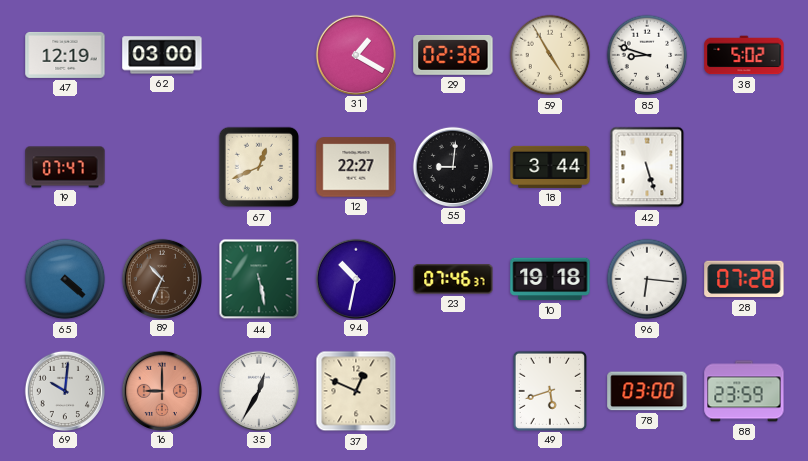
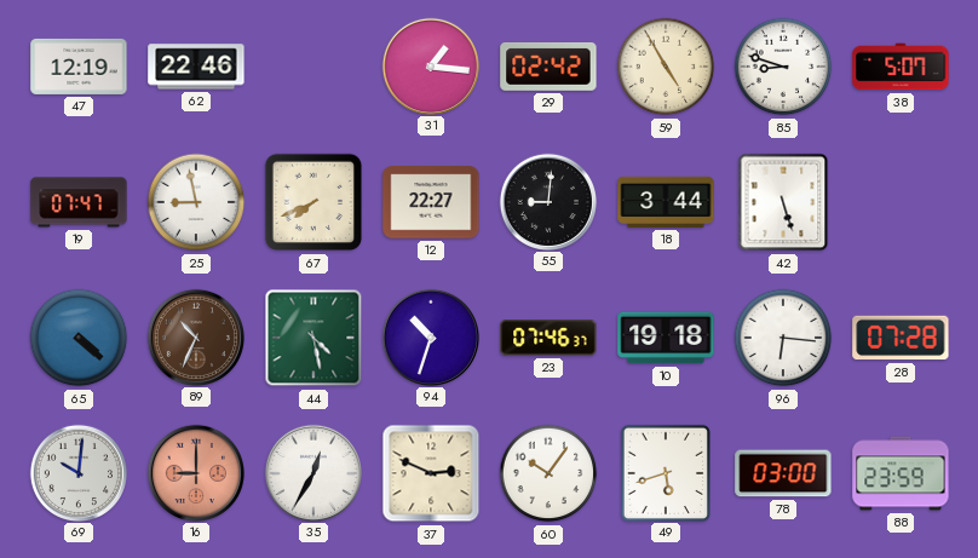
62: 03:00 -> 22:46 (196, 67)
31: 1:20 -> 1:16 (430, 65)
29: 02:38 -> 02:42 (548, 68)
38: 5:02 -> 5:07 (901, 67)
25: none -> 8:58 (196, 202)
67: 12:41 -> 7:41 (313, 202)
44: 5:28 -> 4:28 (313, 338)
94: 10:32 -> 10:33 (430, 336)
37: 12:49 -> 2:49 (431, 473)
60: none -> 10:06 (548, 473)
